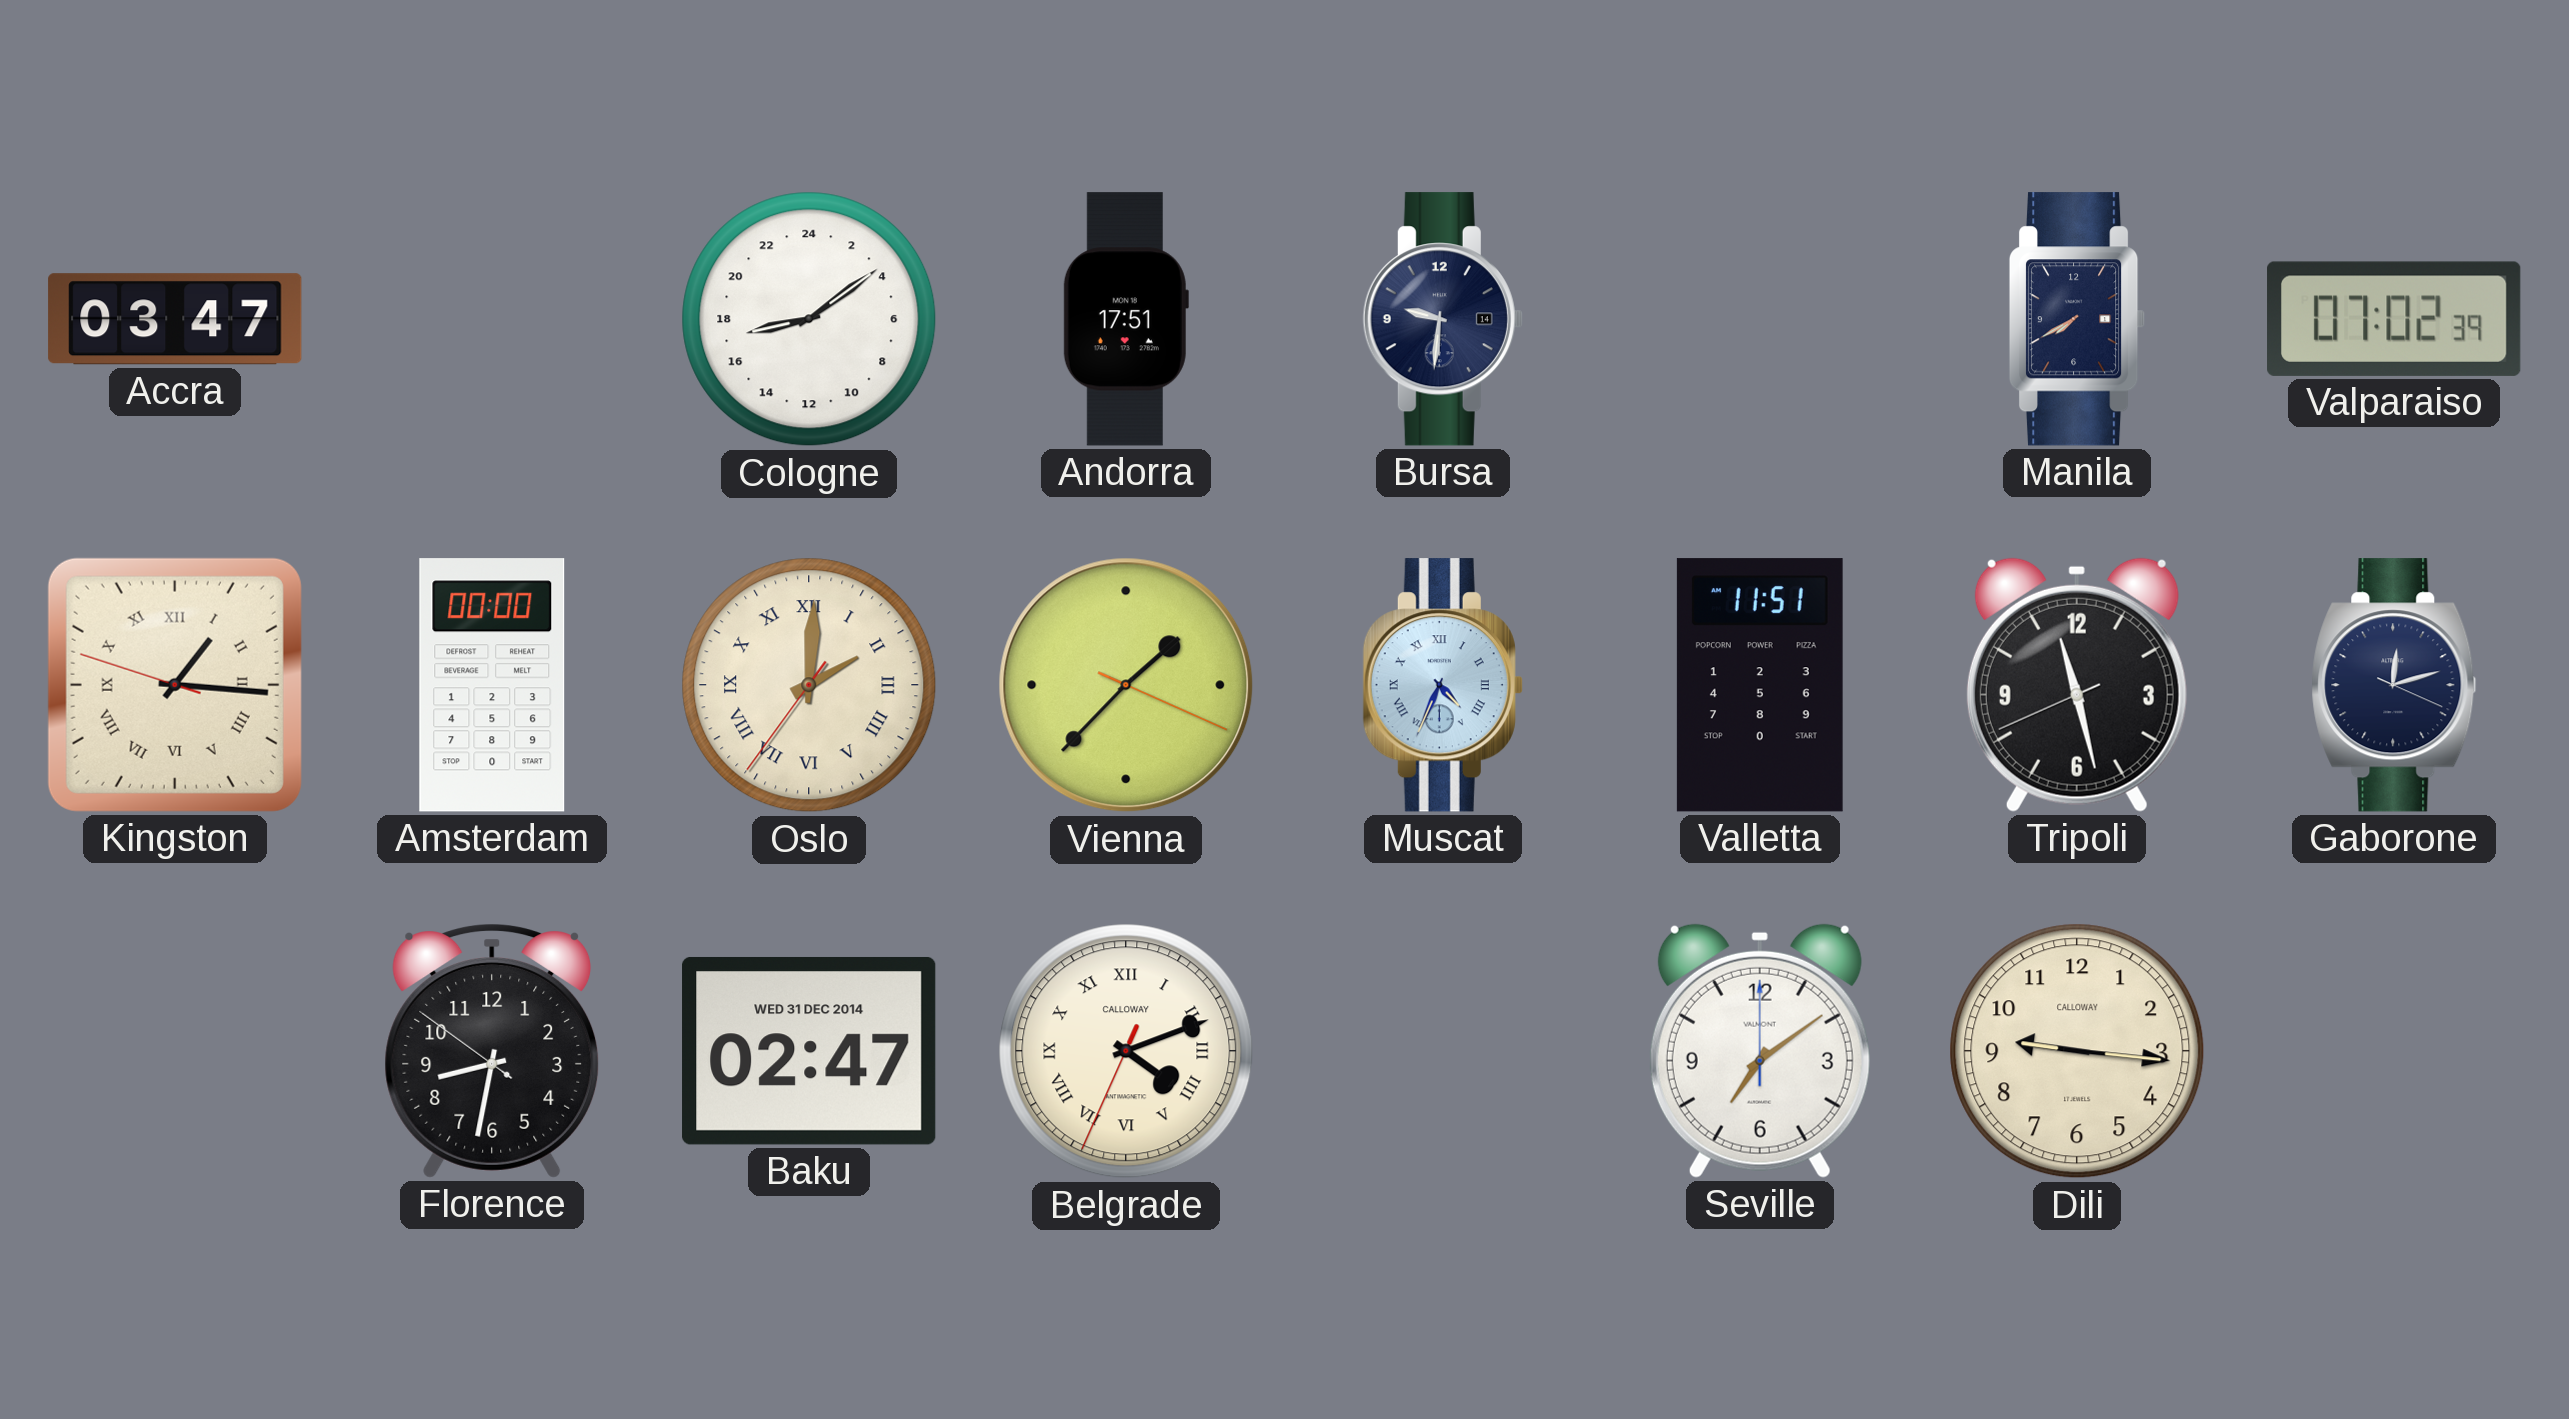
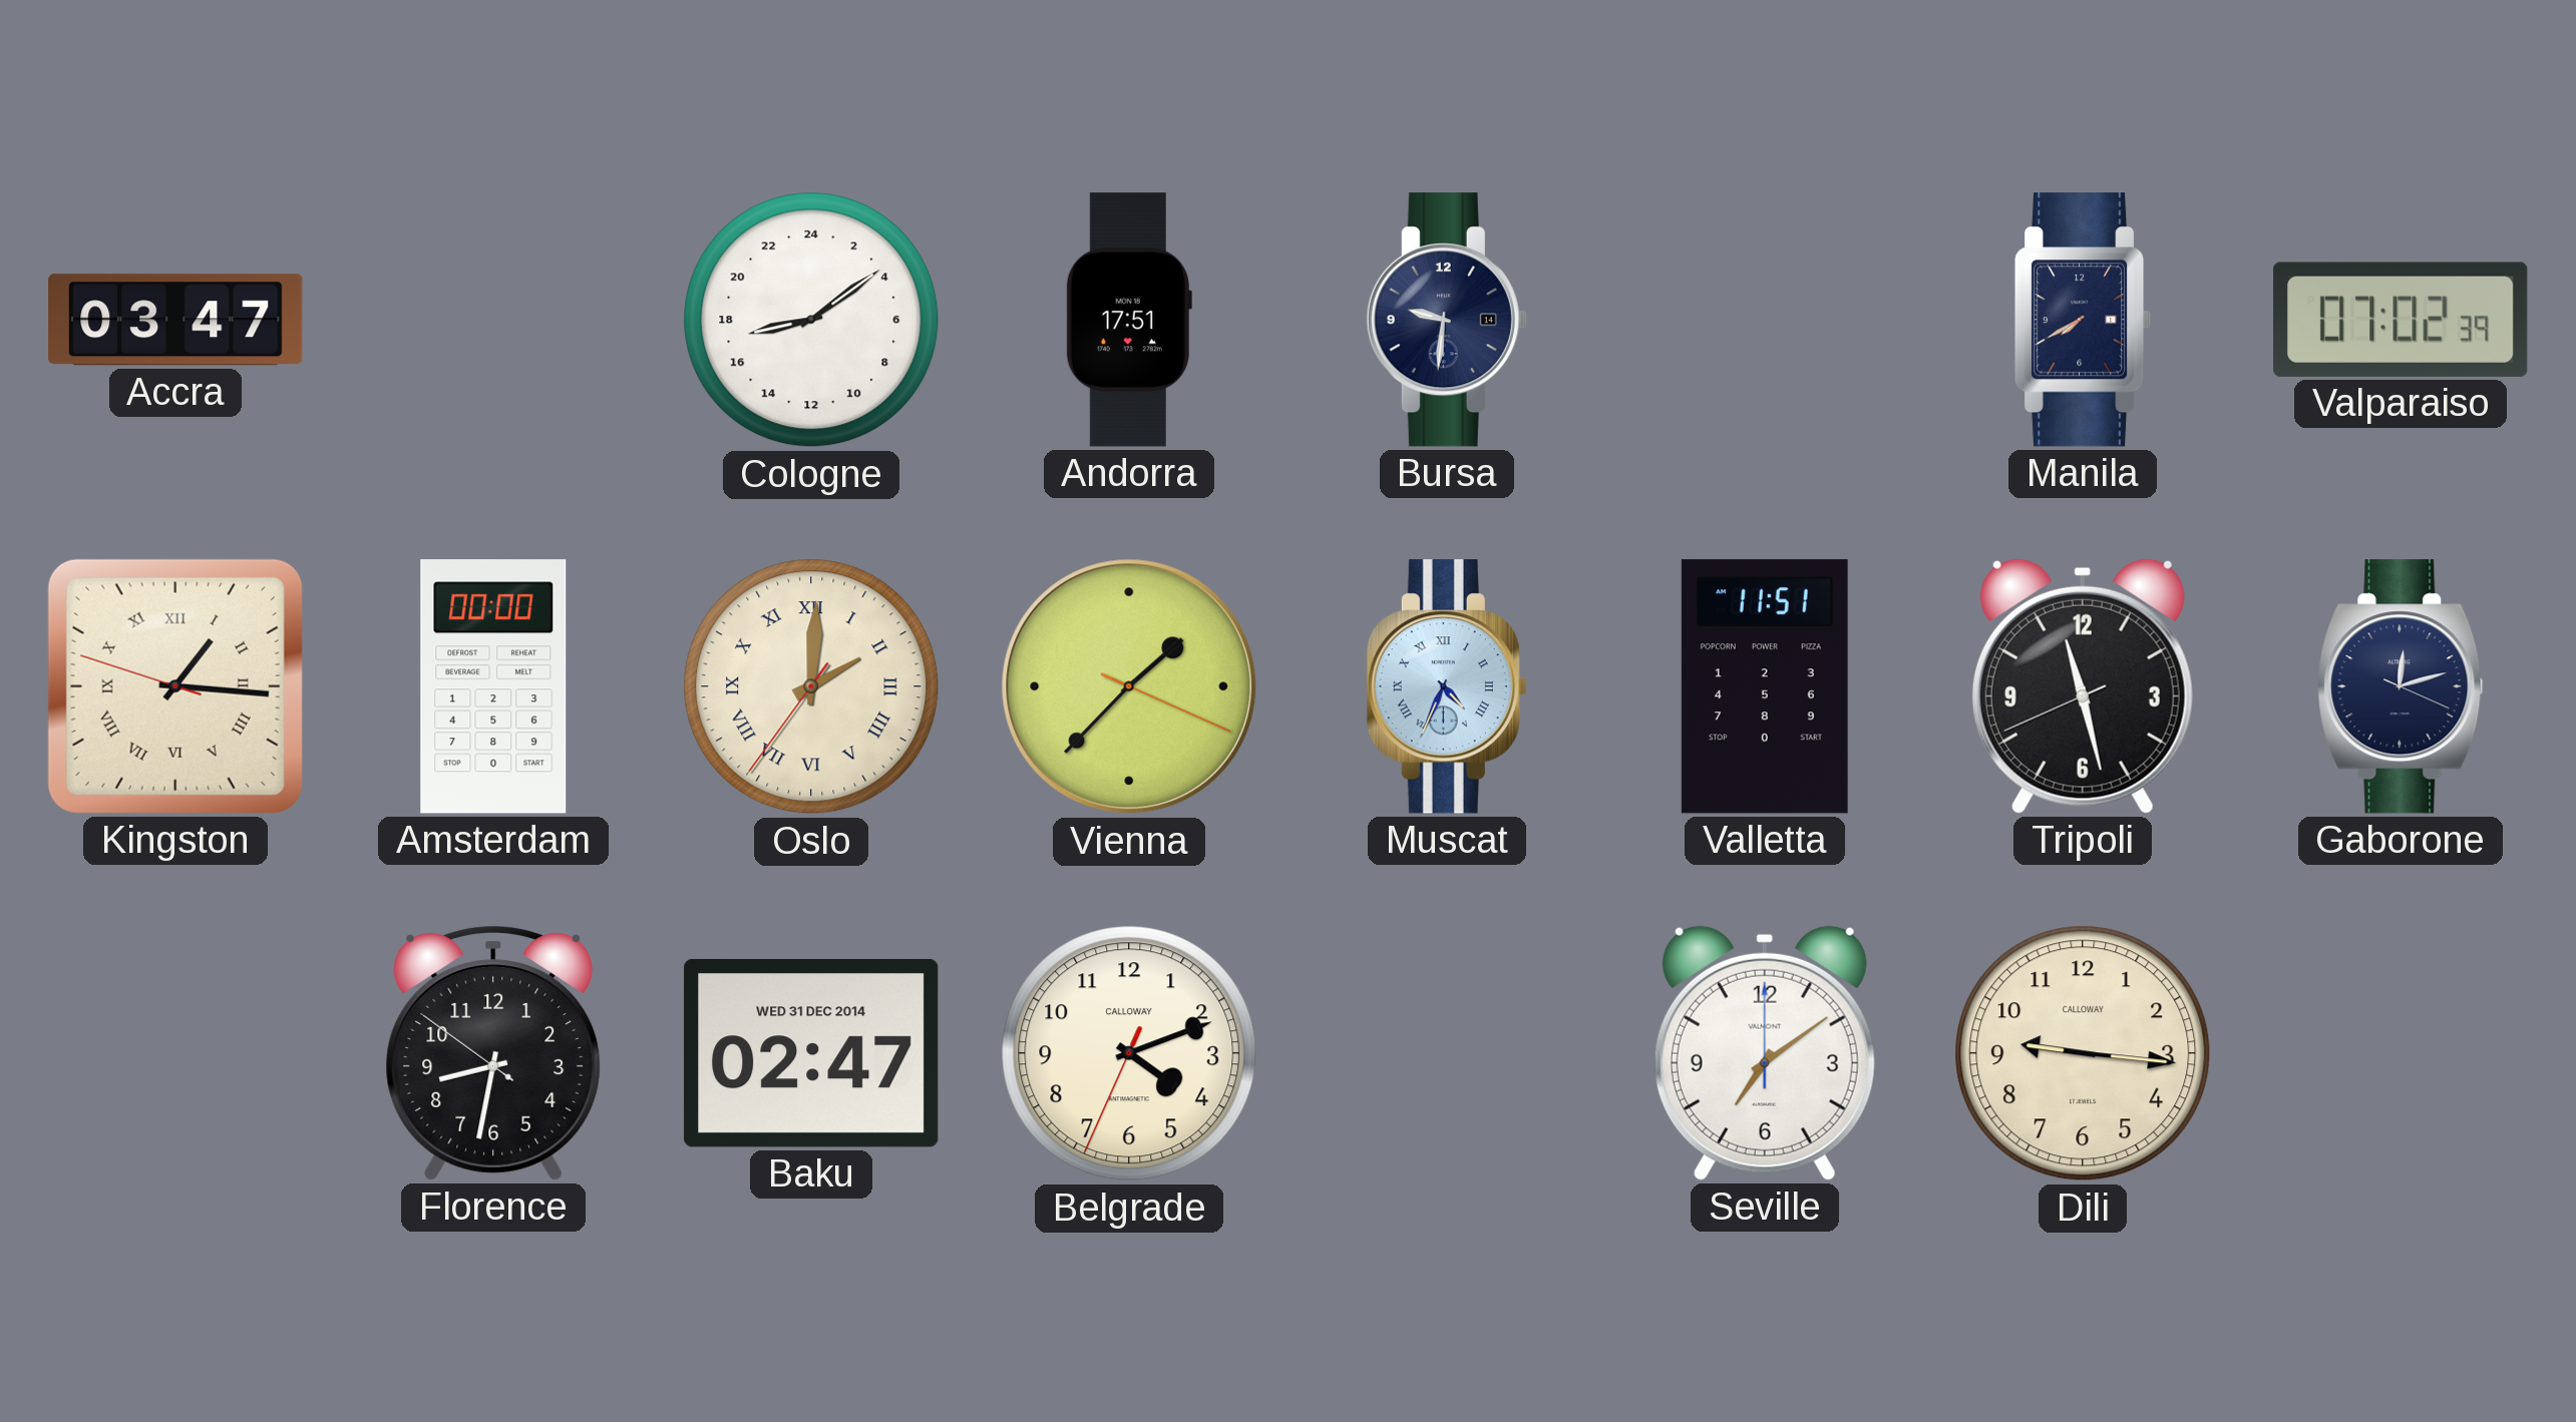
Belgrade numerals: Roman -> Arabic (1129, 1053)
